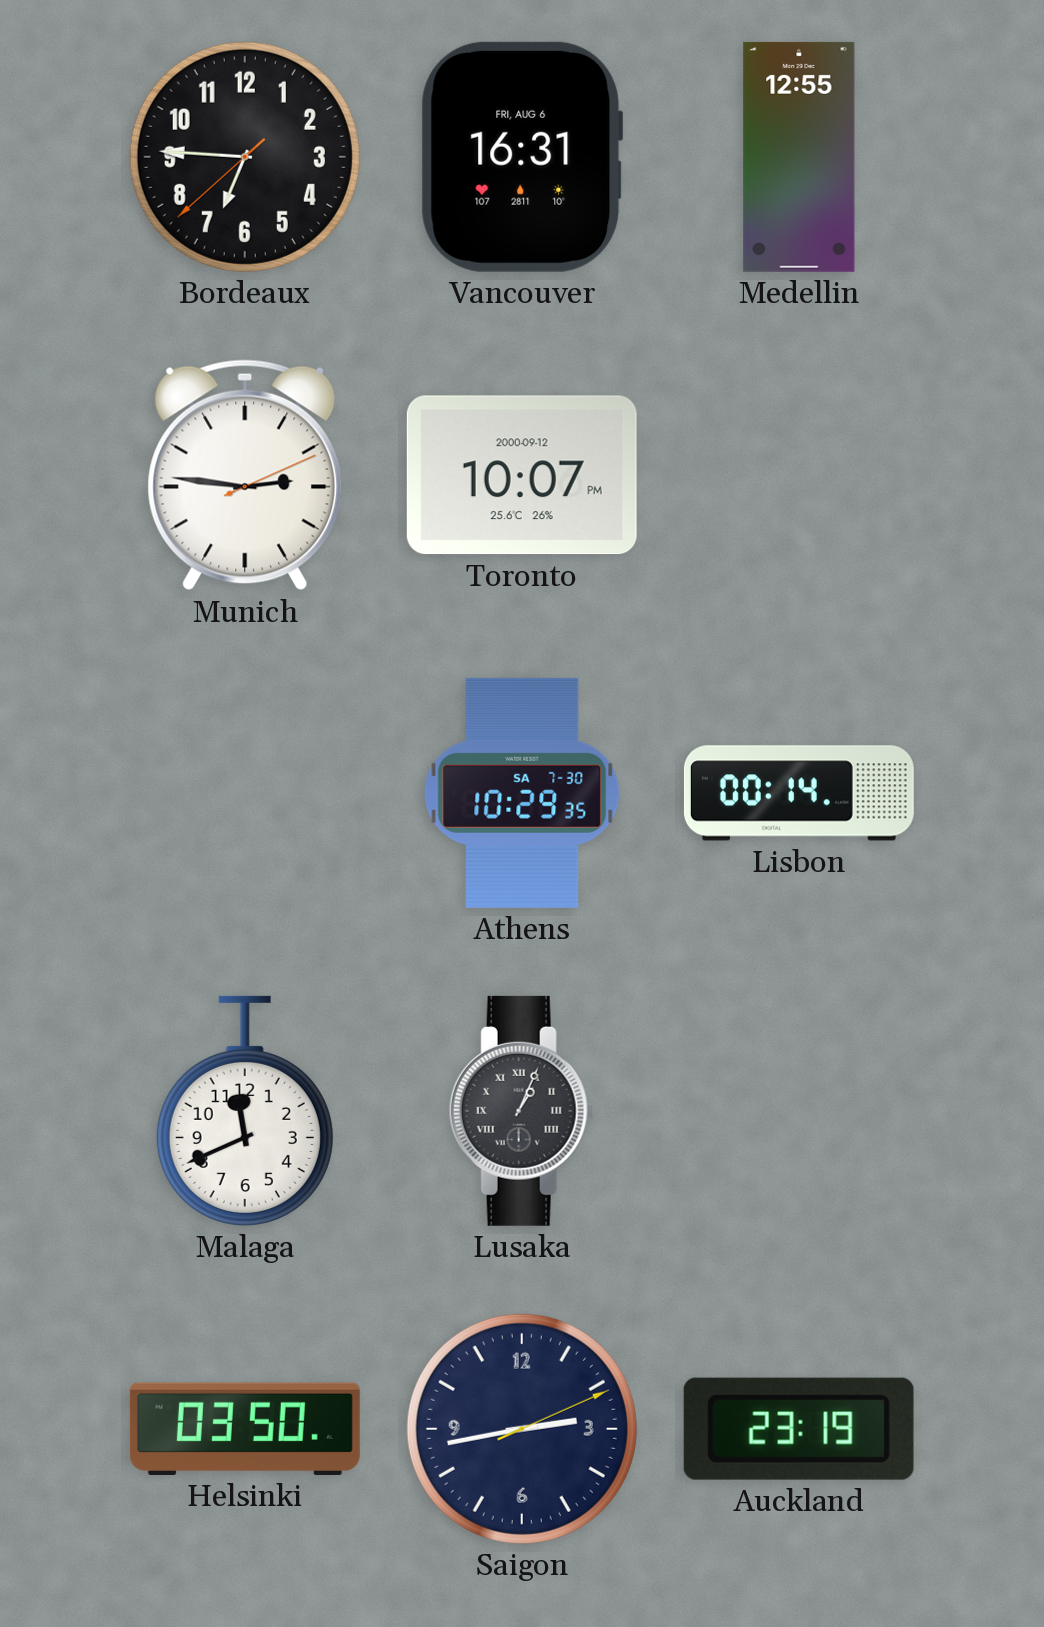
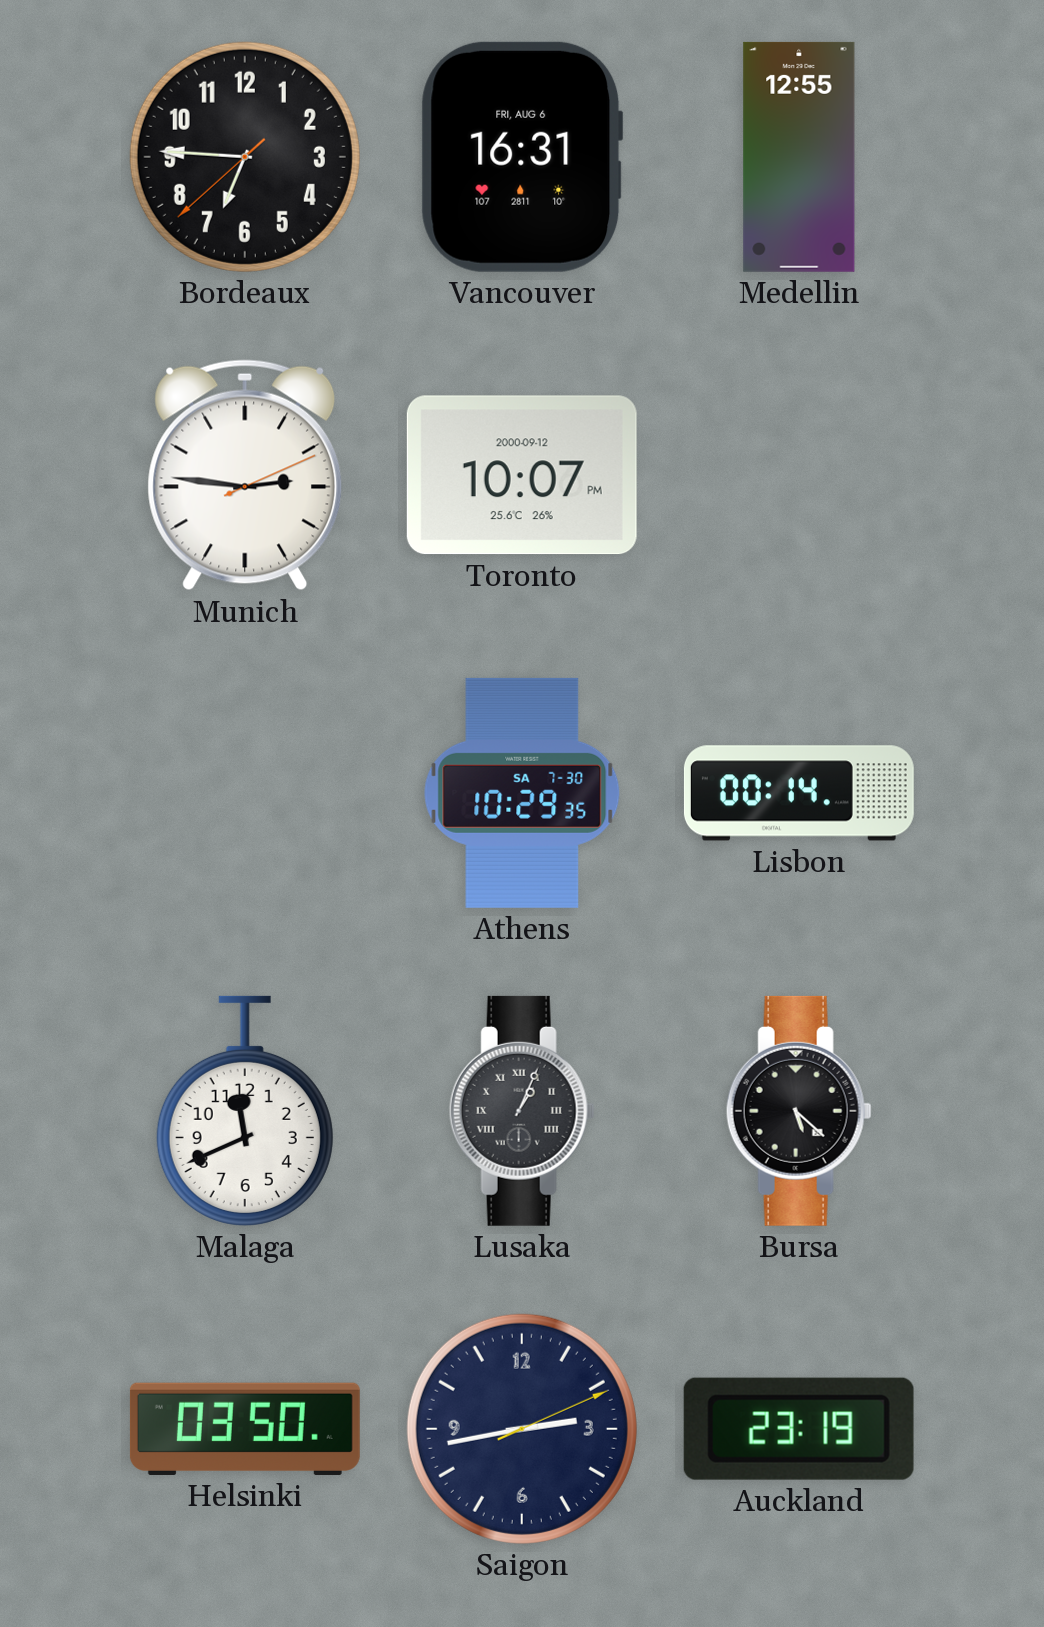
Bursa: none -> 5:22 (799, 1111)
